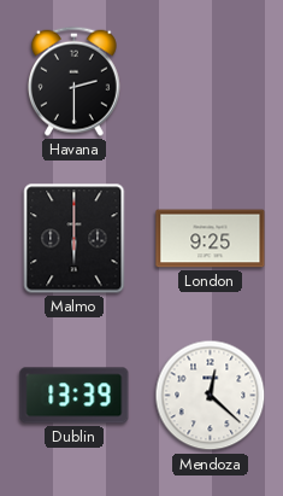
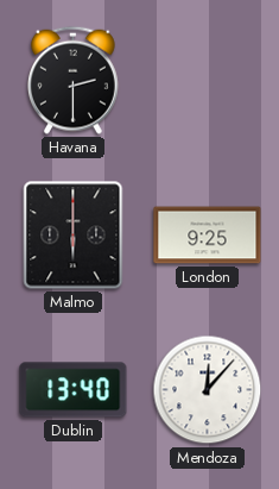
Dublin: 13:39 -> 13:40 (74, 390)
Mendoza: 12:22 -> 12:07 (208, 390)
